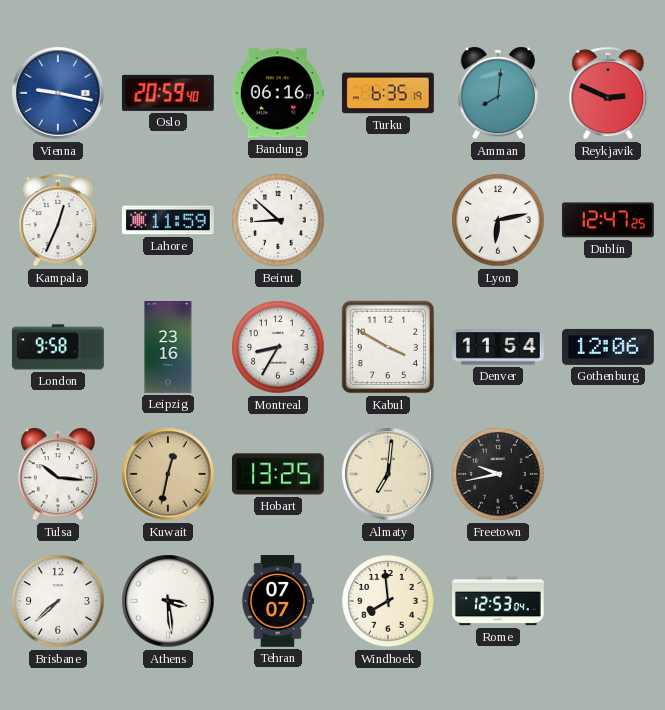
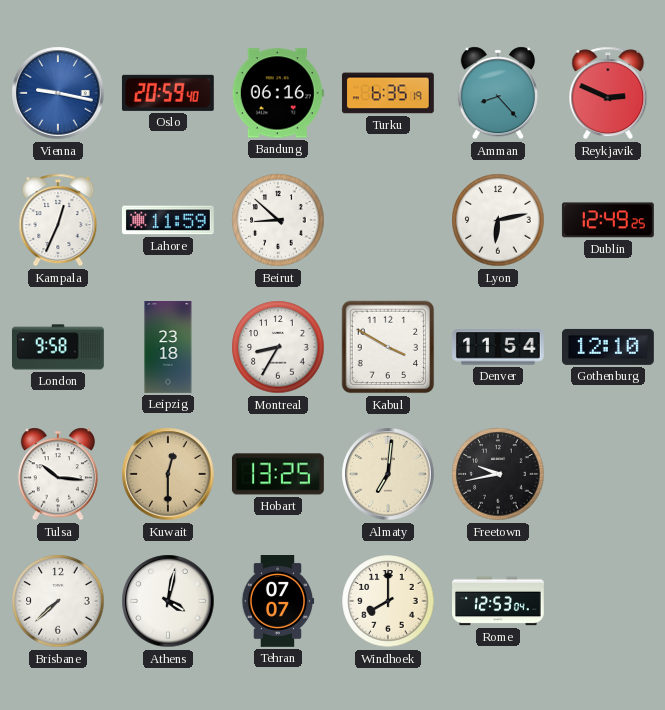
Amman: 8:01 -> 8:23 (498, 93)
Dublin: 12:47 -> 12:49 (608, 220)
Leipzig: 23:16 -> 23:18 (168, 348)
Gothenburg: 12:06 -> 12:10 (608, 347)
Kuwait: 12:32 -> 12:30 (168, 474)
Athens: 3:29 -> 4:02 (168, 601)
Windhoek: 7:59 -> 8:00 (388, 601)
